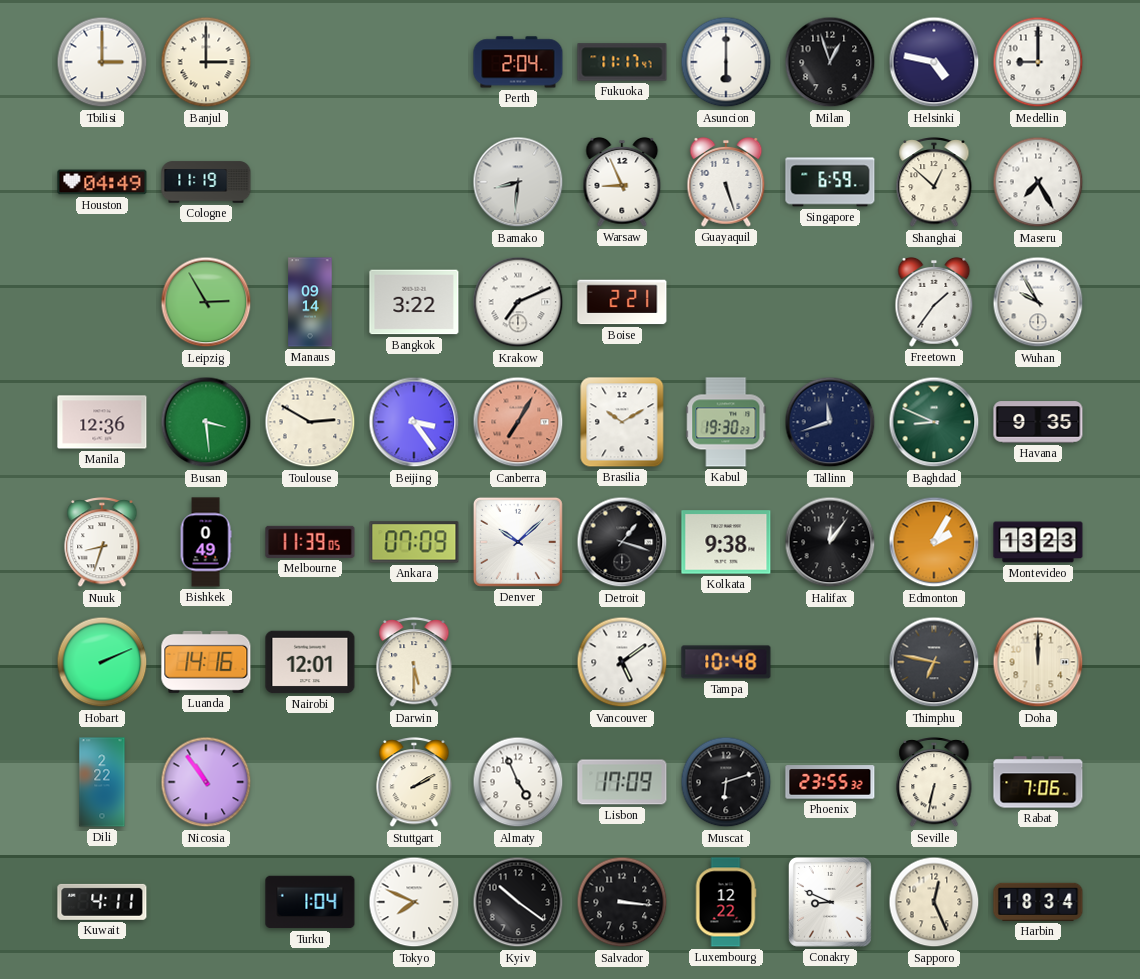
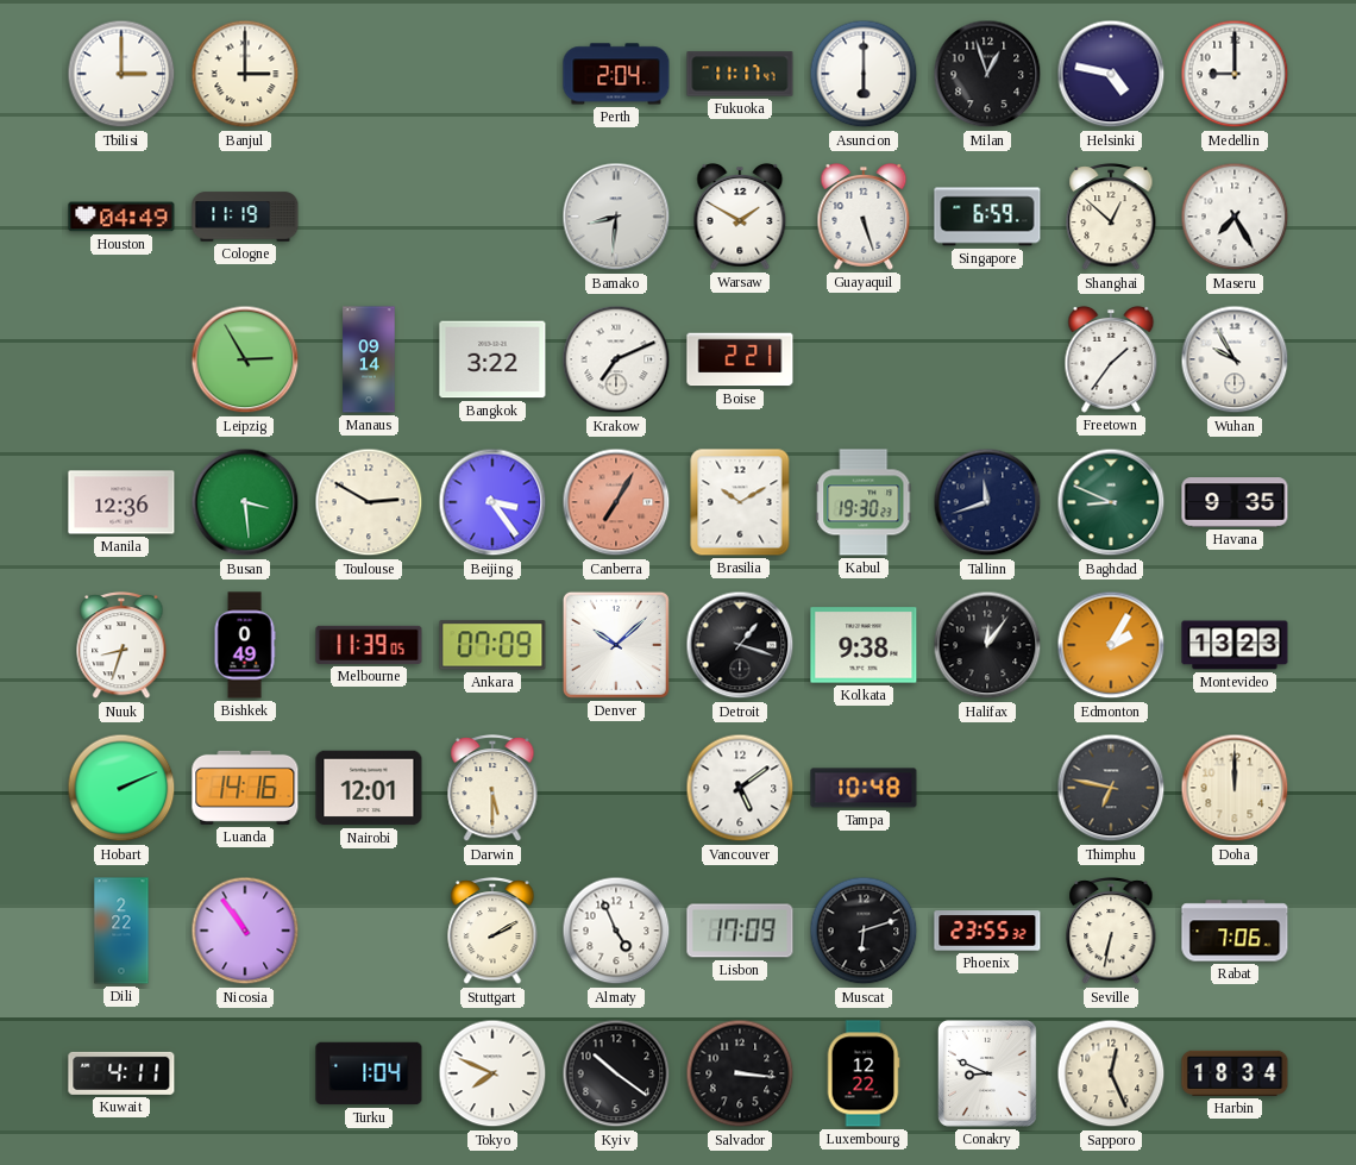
Warsaw: 8:56 -> 1:50 (740, 218)
